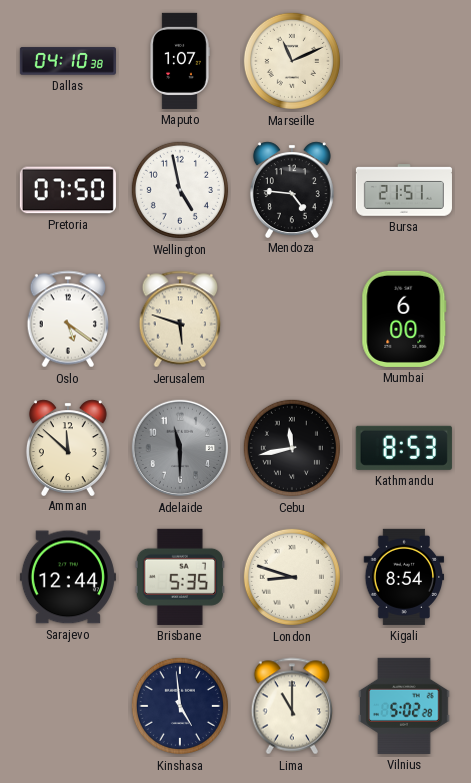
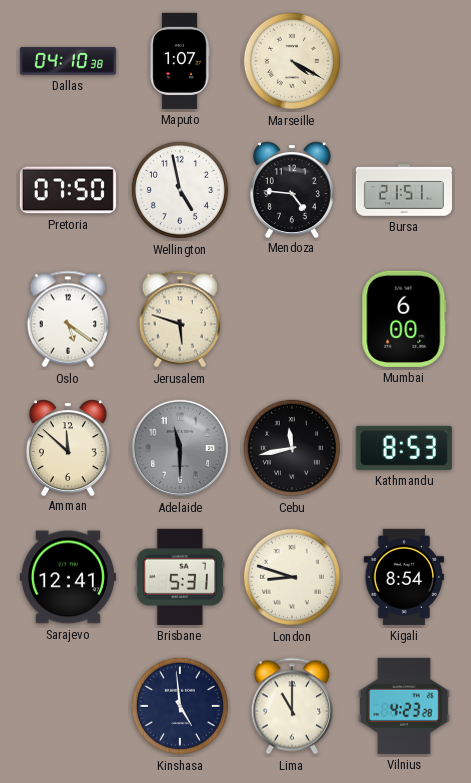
Marseille: 11:11 -> 4:20 (292, 61)
Sarajevo: 12:44 -> 12:41 (68, 577)
Brisbane: 5:35 -> 5:31 (180, 577)
Vilnius: 5:02 -> 4:23 (404, 706)
